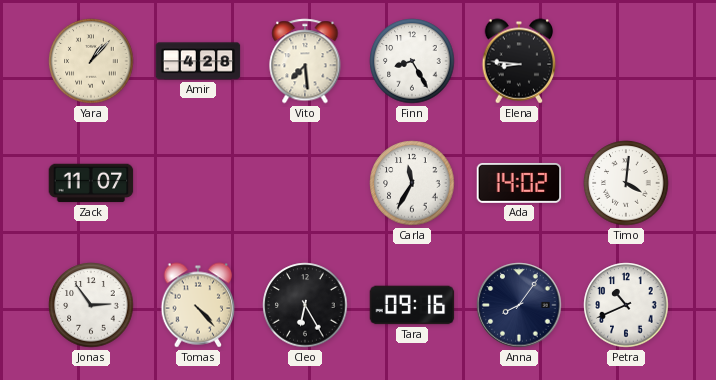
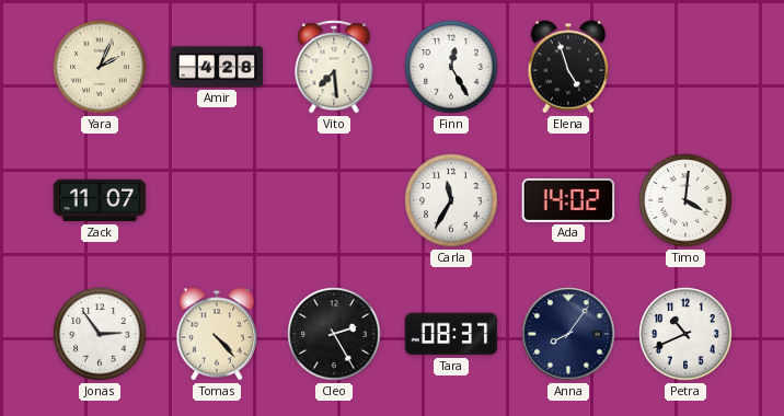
Yara: 1:07 -> 2:04 (100, 67)
Finn: 8:25 -> 12:25 (451, 67)
Elena: 8:46 -> 4:57 (568, 67)
Cleo: 6:25 -> 2:25 (334, 334)
Tara: 09:16 -> 08:37 (451, 334)
